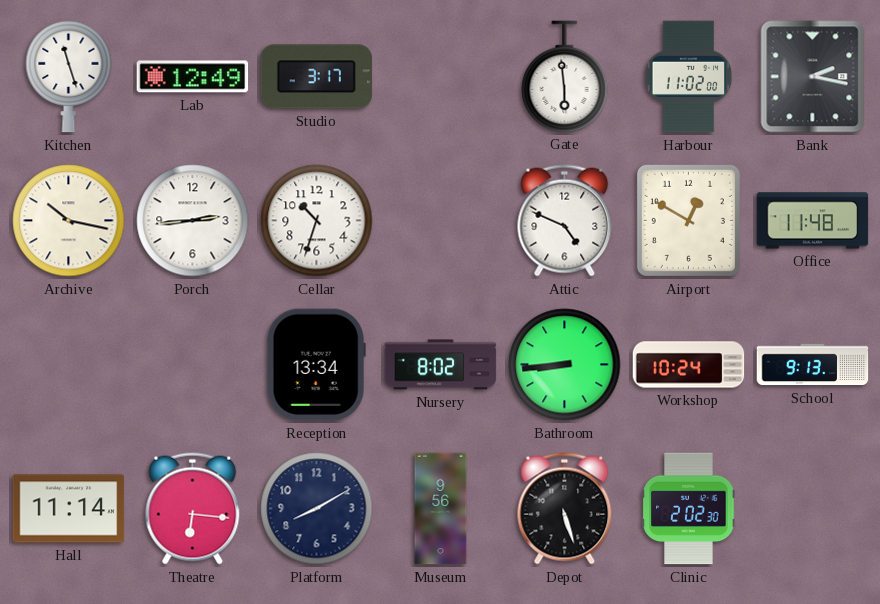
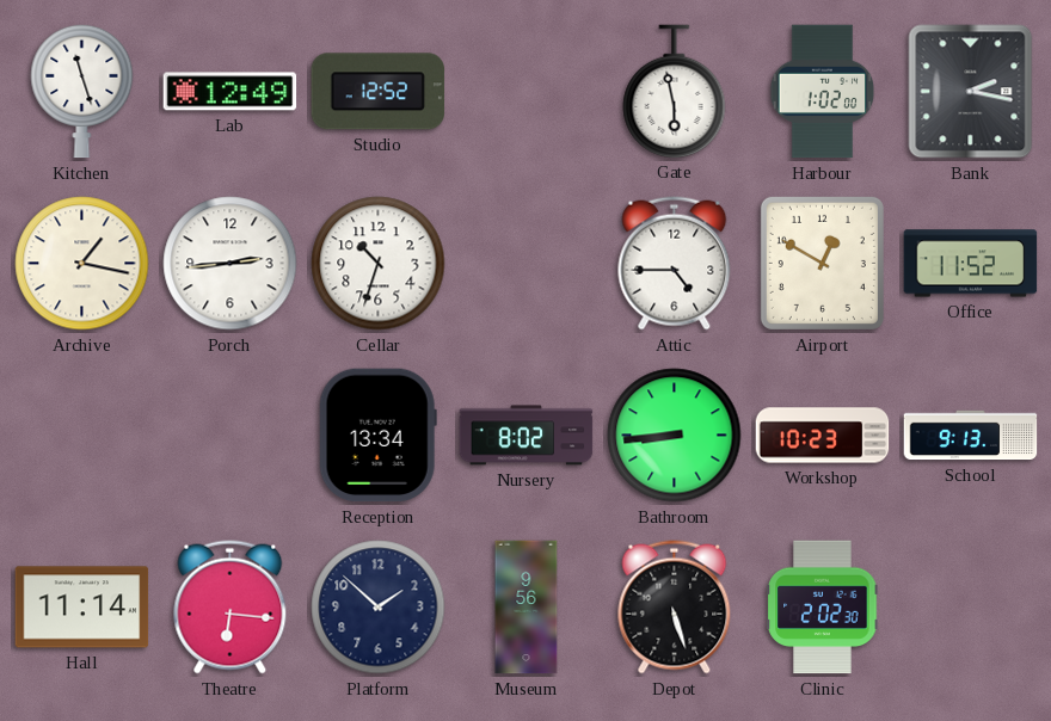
Studio: 3:17 -> 12:52 (379, 92)
Gate: 5:59 -> 5:58 (675, 91)
Harbour: 11:02 -> 1:02 (823, 92)
Archive: 10:17 -> 1:17 (82, 264)
Attic: 4:49 -> 4:45 (675, 264)
Office: 11:48 -> 11:52 (971, 264)
Workshop: 10:24 -> 10:23 (823, 436)
Platform: 8:10 -> 1:52 (379, 608)
